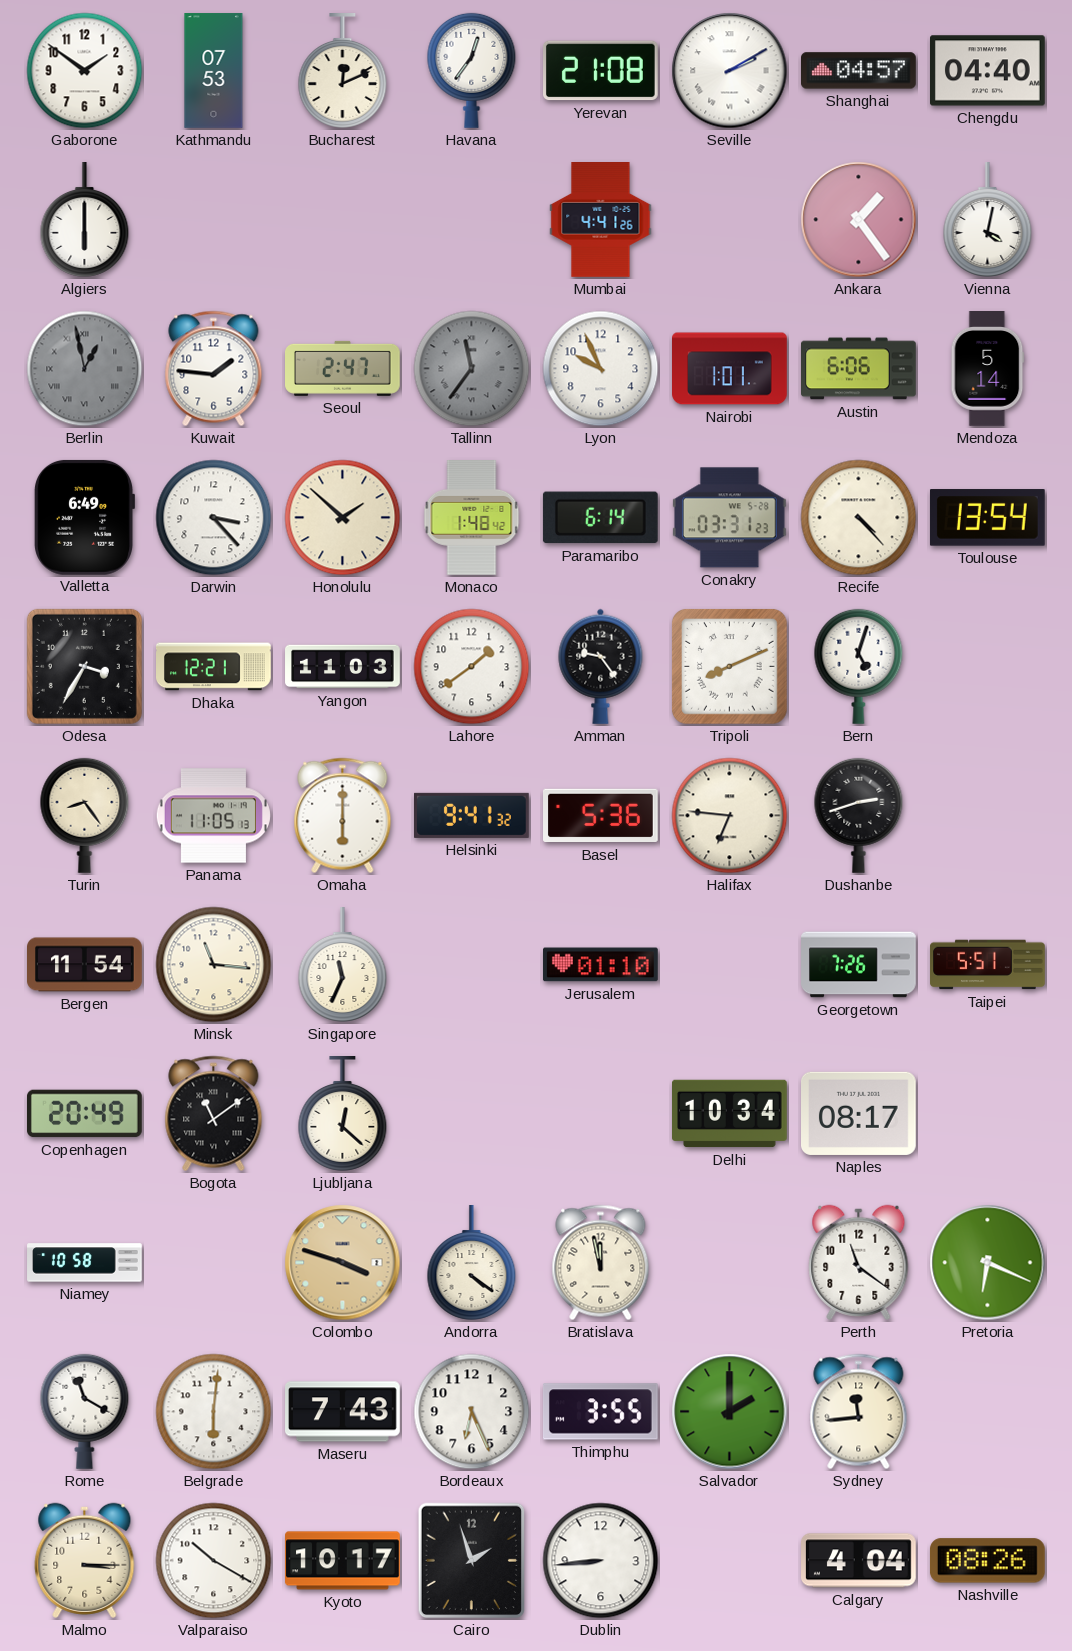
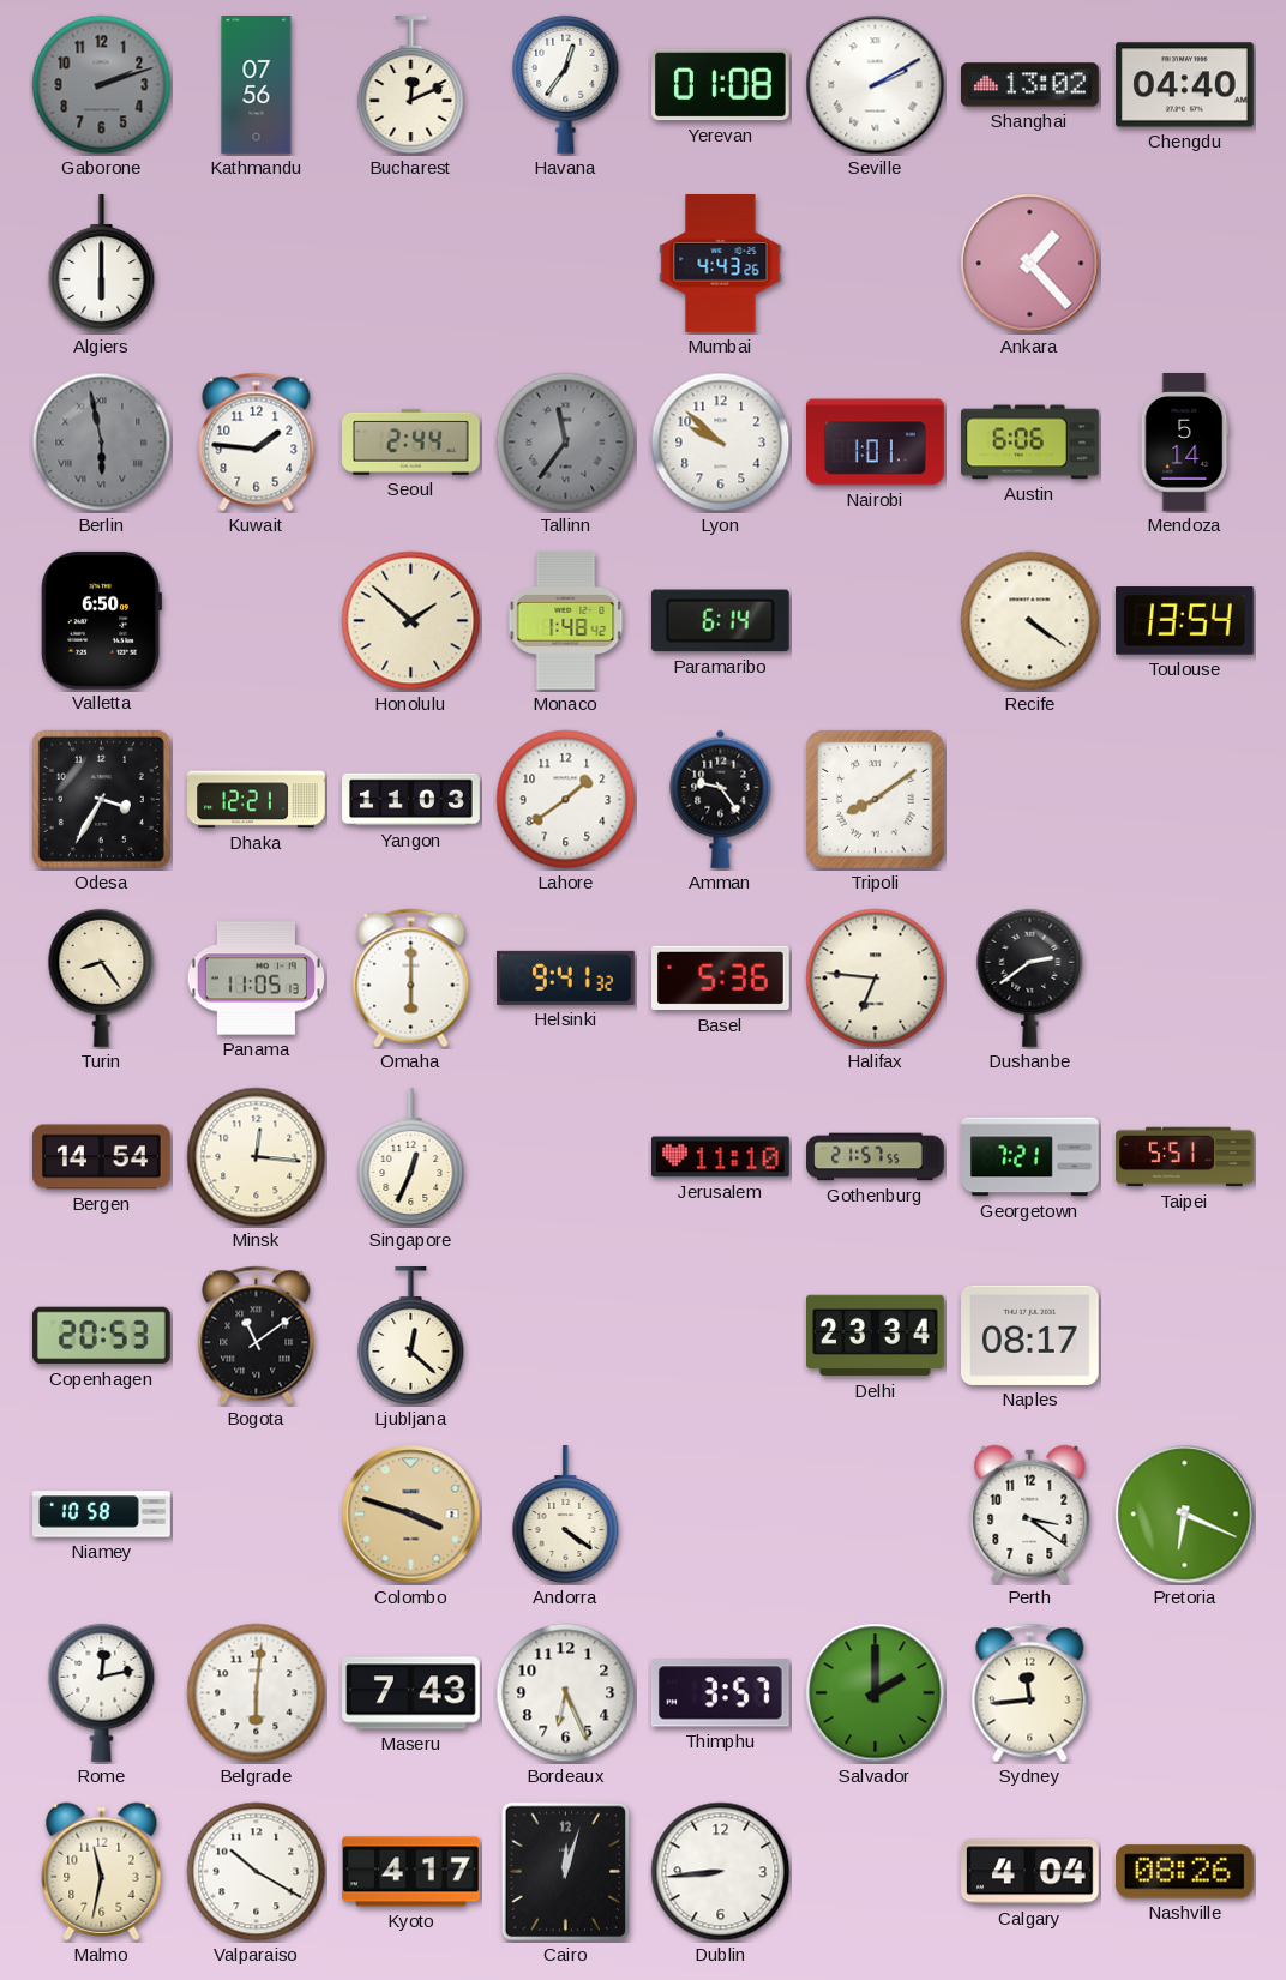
Gaborone: 1:51 -> 2:12 (102, 85)
Gaborone dial: white -> grey (102, 85)
Kathmandu: 07:53 -> 07:56 (257, 85)
Yerevan: 21:08 -> 01:08 (721, 85)
Shanghai: 04:57 -> 13:02 (1030, 85)
Mumbai: 4:41 -> 4:43 (721, 264)
Ankara: 1:24 -> 1:23 (1030, 264)
Vienna: 4:02 -> none (988, 220)
Berlin: 12:58 -> 5:58 (102, 443)
Seoul: 2:47 -> 2:44 (411, 441)
Lyon: 9:56 -> 9:52 (721, 443)
Valletta: 6:49 -> 6:50 (100, 620)
Darwin: 3:23 -> none (214, 518)
Conakry: 03:31 -> none (729, 518)
Recife: 4:23 -> 4:21 (1030, 621)
Tripoli: 8:11 -> 8:09 (876, 800)
Bern: 5:03 -> none (859, 666)
Dushanbe: 2:42 -> 2:39 (1030, 977)
Bergen: 11:54 -> 14:54 (102, 1157)
Minsk: 11:16 -> 12:16 (257, 1157)
Singapore: 11:34 -> 12:34 (411, 1157)
Jerusalem: 01:10 -> 11:10 (721, 1157)
Gothenburg: none -> 21:57 (876, 1157)
Georgetown: 7:26 -> 7:21 (1030, 1157)
Copenhagen: 20:49 -> 20:53 (102, 1336)
Delhi: 10:34 -> 23:34 (876, 1336)
Bratislava: 11:58 -> none (601, 1263)
Perth: 11:21 -> 3:21 (1030, 1513)
Rome: 11:20 -> 12:13 (102, 1692)
Thimphu: 3:55 -> 3:57 (720, 1693)
Malmo: 3:15 -> 11:32 (102, 1871)
Kyoto: 10:17 -> 4:17 (411, 1872)
Cairo: 1:57 -> 12:03 (566, 1872)
